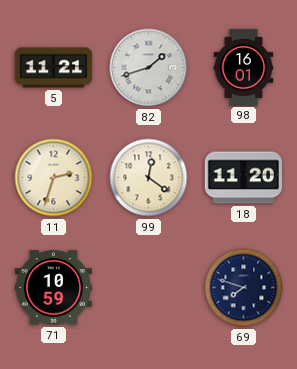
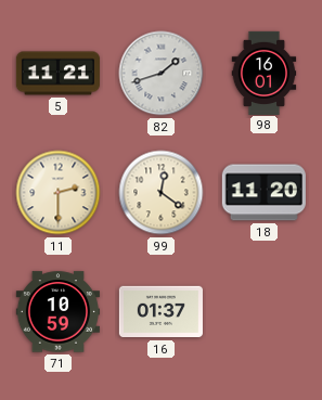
11: 2:33 -> 2:30 (59, 193)
16: none -> 01:37 (160, 312)
69: 7:48 -> none (244, 288)
